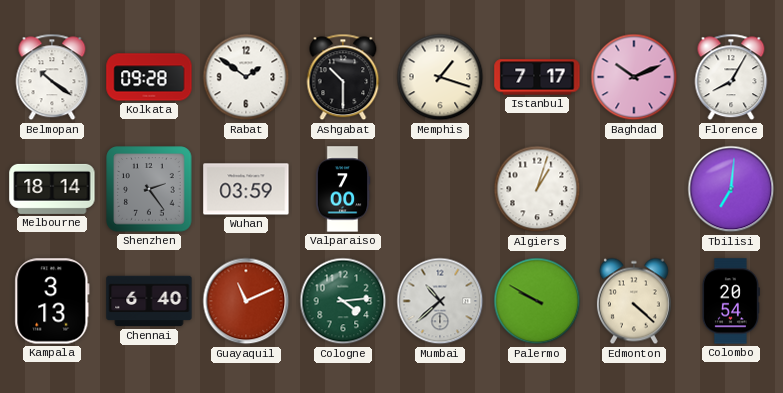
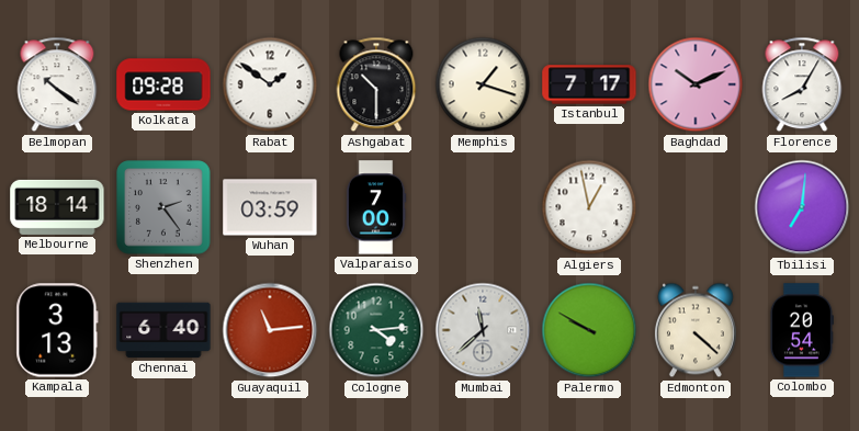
Algiers: 1:03 -> 12:58 (589, 207)
Guayaquil: 11:11 -> 11:14 (270, 330)
Mumbai: 10:38 -> 11:38 (483, 330)
